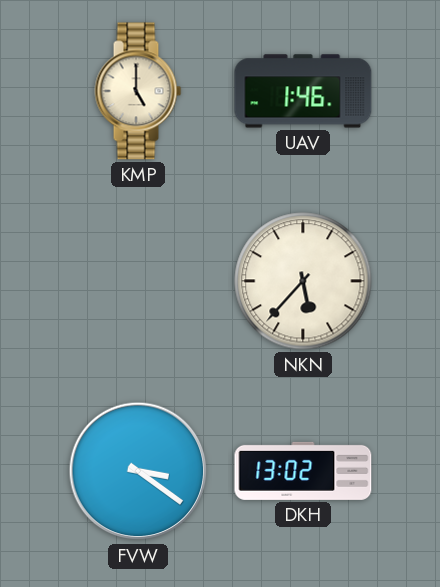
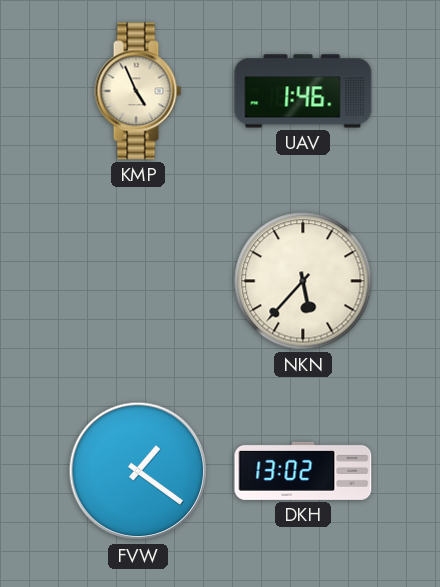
KMP: 5:00 -> 4:56 (138, 91)
FVW: 3:21 -> 1:21 (138, 471)
